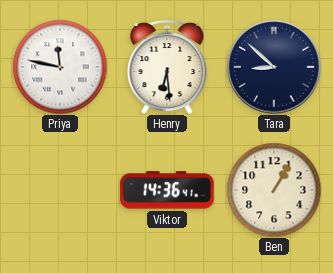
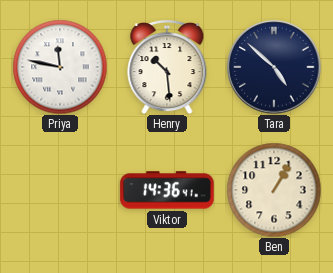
Henry: 6:29 -> 10:29 (167, 67)
Tara: 8:52 -> 4:52 (274, 67)
